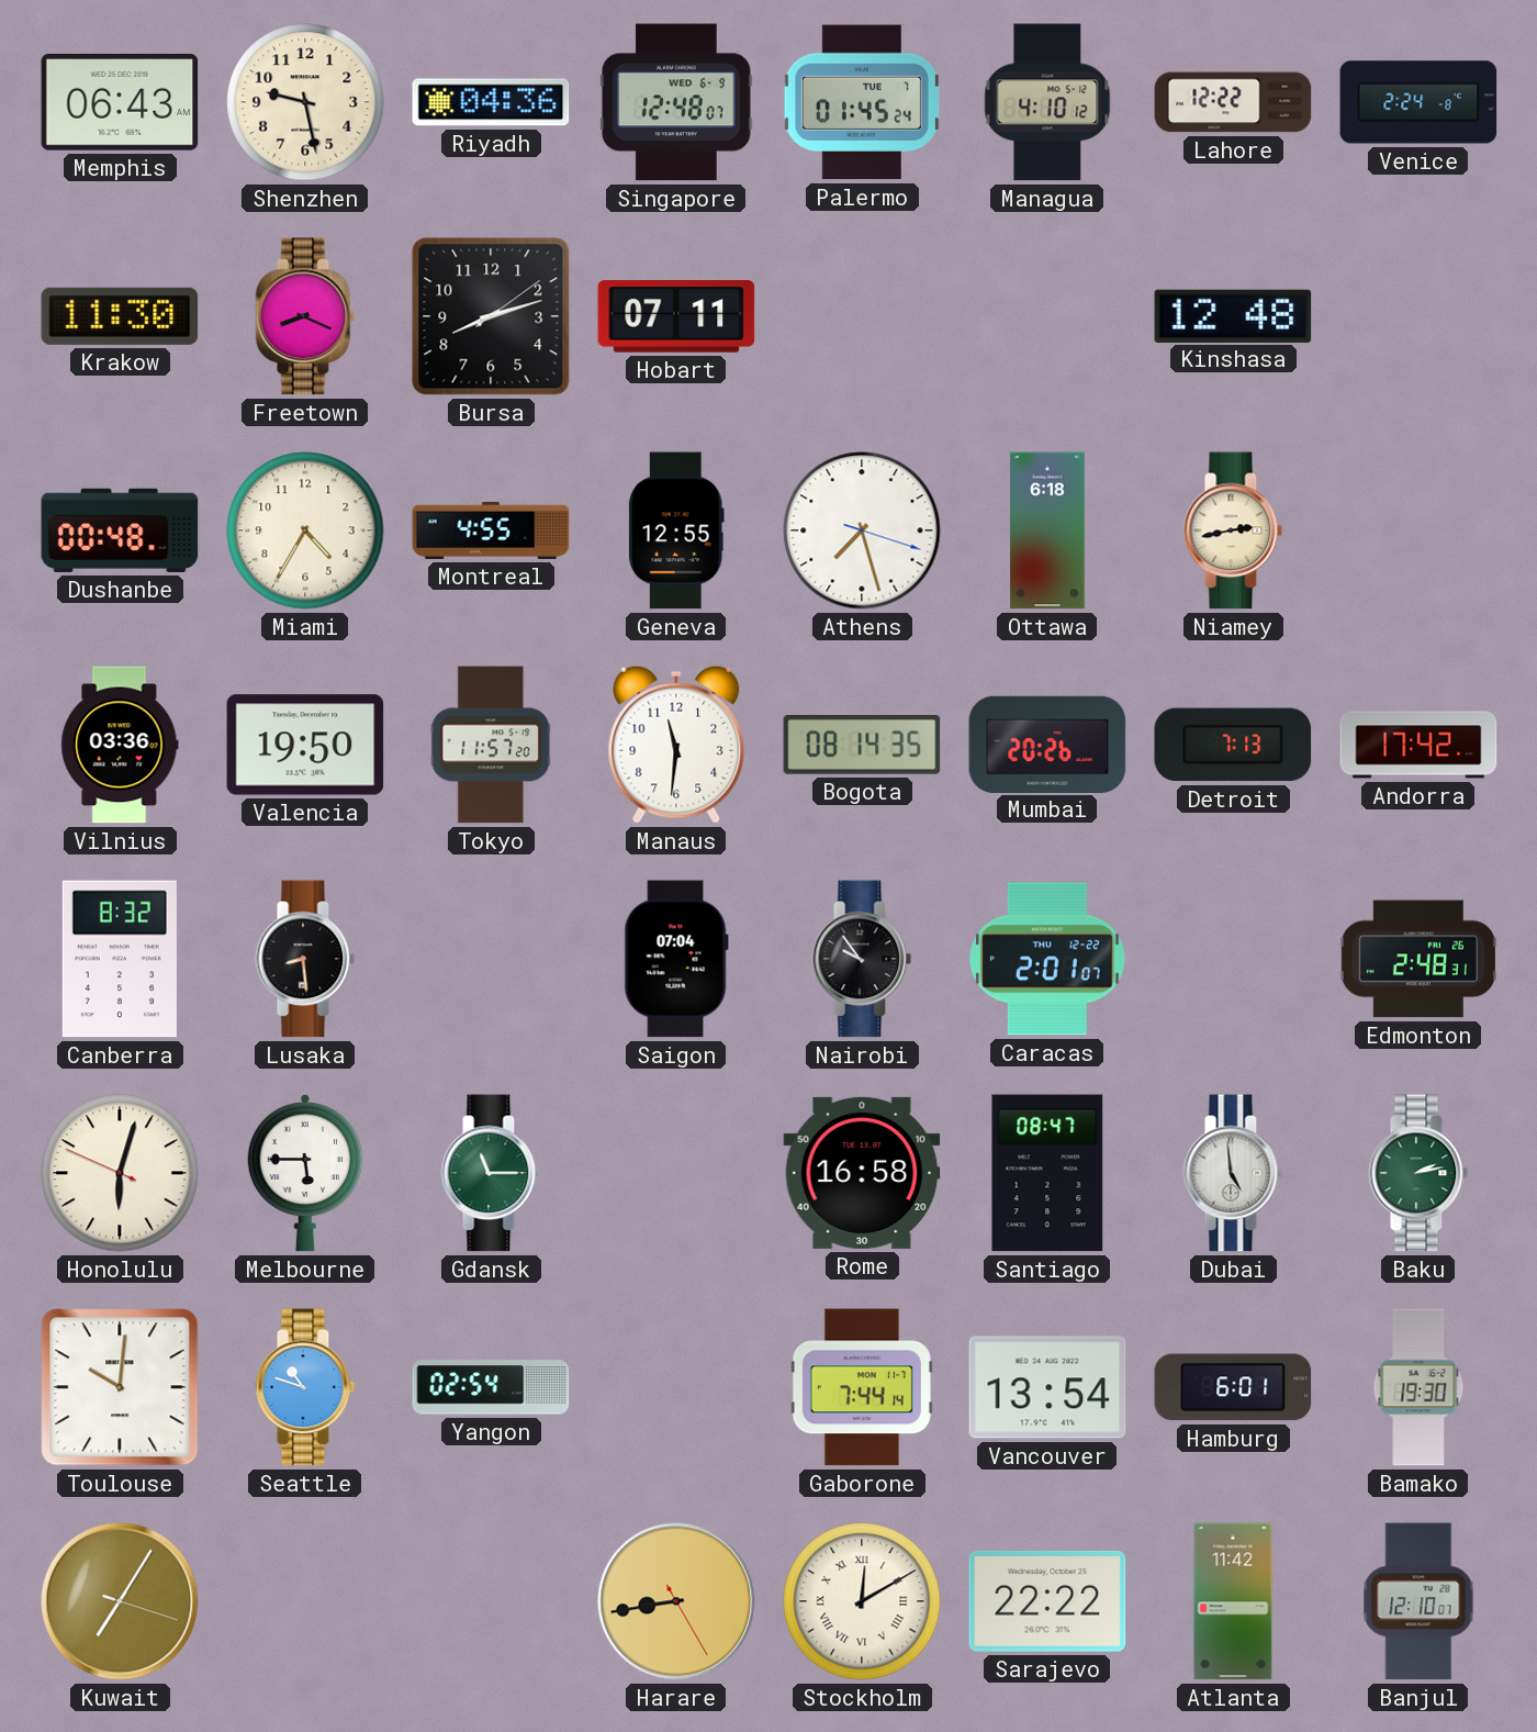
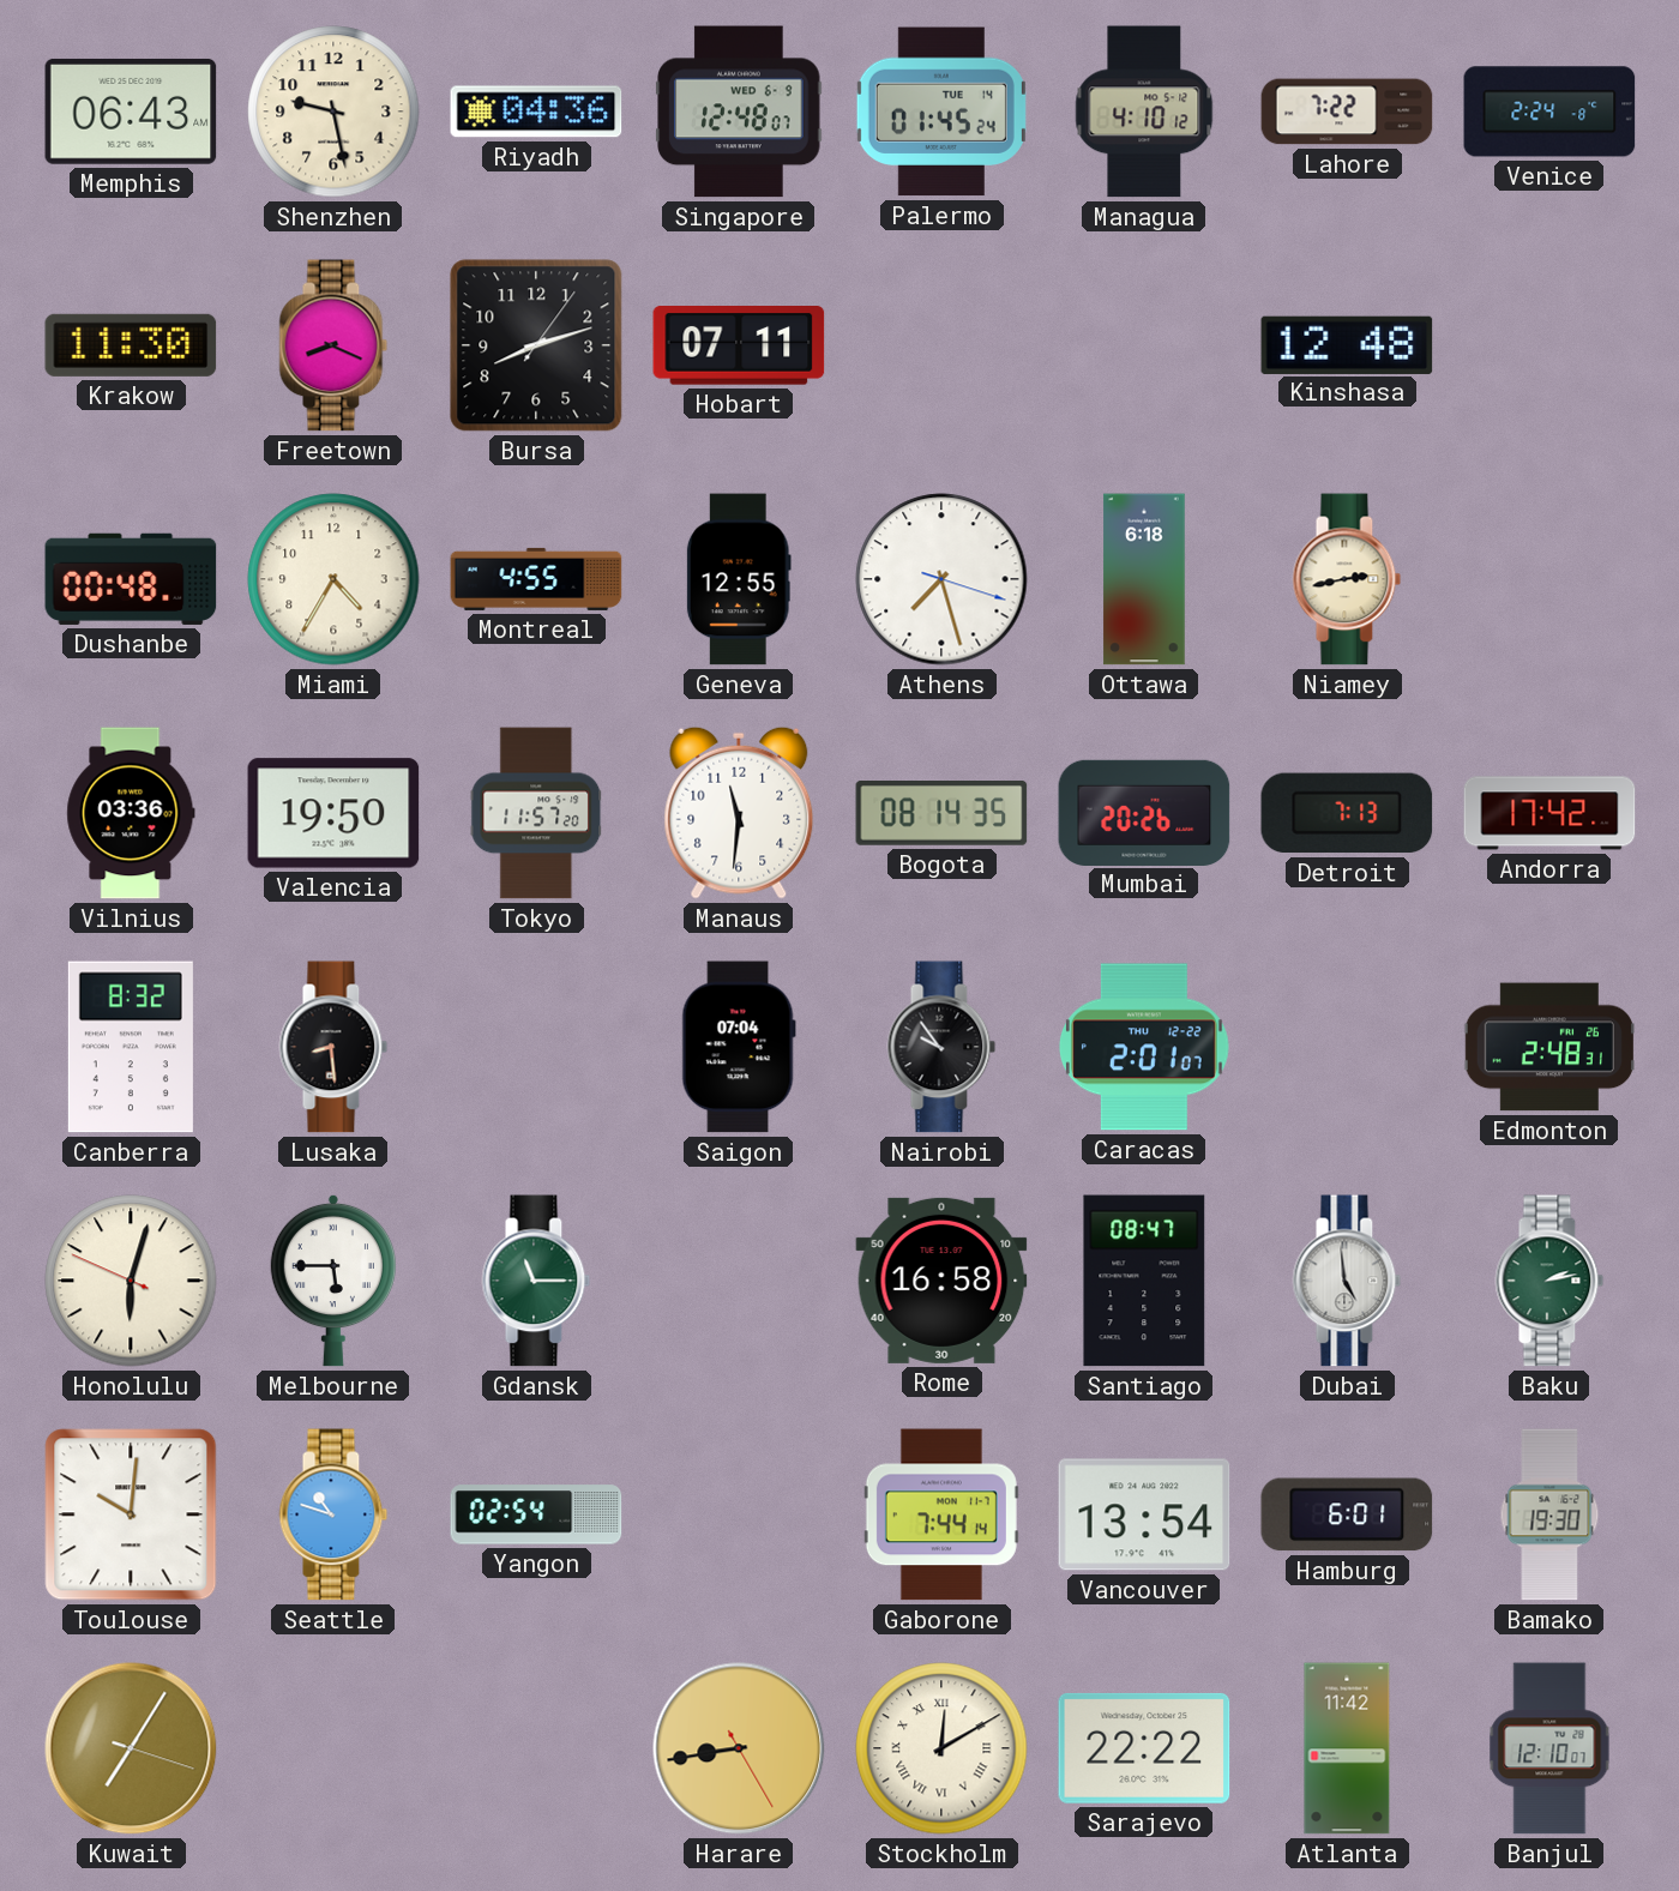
Palermo date: TUE 7 -> TUE 14 (941, 112)
Lahore: 12:22 -> 7:22 (1347, 112)
Bursa: 8:12:09 -> 8:12:06 (536, 345)
